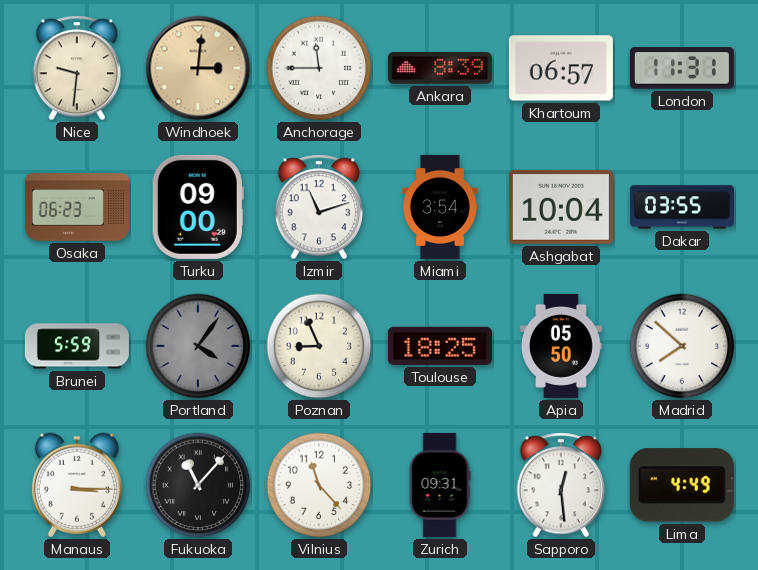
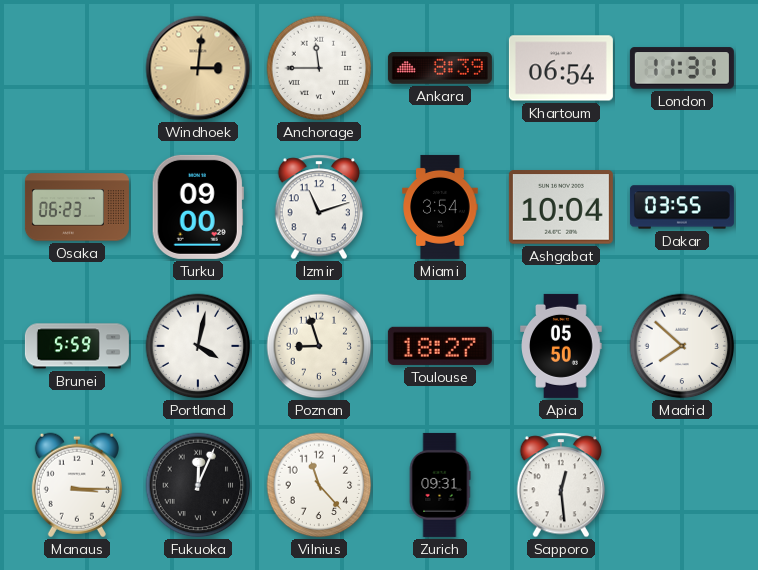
Nice: 9:31 -> none (76, 68)
Khartoum: 06:57 -> 06:54 (561, 68)
Portland: 4:06 -> 4:02 (198, 346)
Portland dial: grey -> white (198, 346)
Poznan: 8:56 -> 8:57 (319, 346)
Toulouse: 18:25 -> 18:27 (440, 346)
Fukuoka: 11:07 -> 12:04 (198, 485)
Lima: 4:49 -> none (682, 485)
